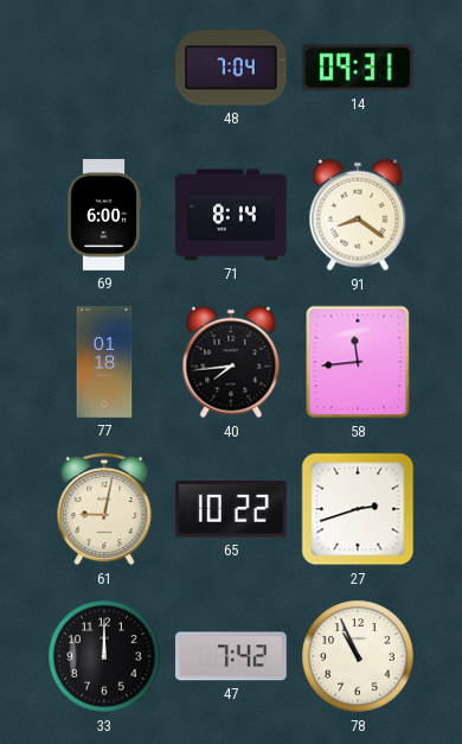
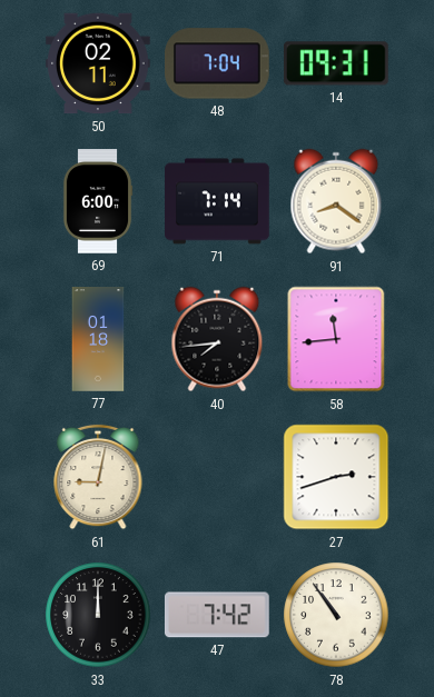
50: none -> 02:11 (99, 63)
71: 8:14 -> 7:14 (217, 201)
65: 10:22 -> none (231, 509)
78: 10:56 -> 10:54 (336, 615)
